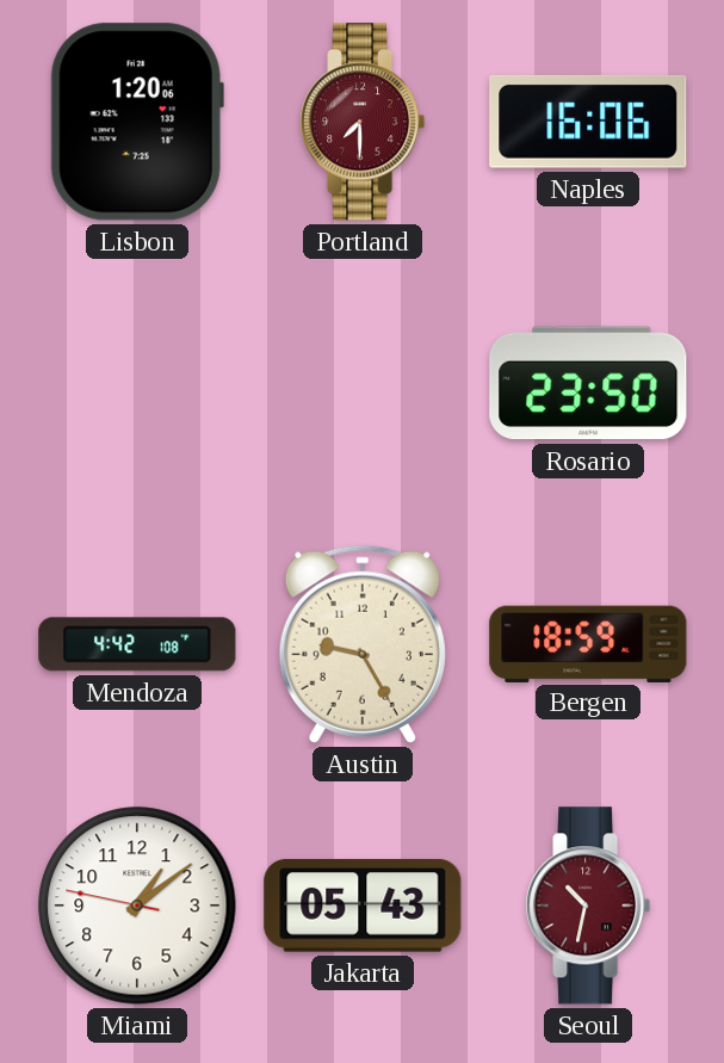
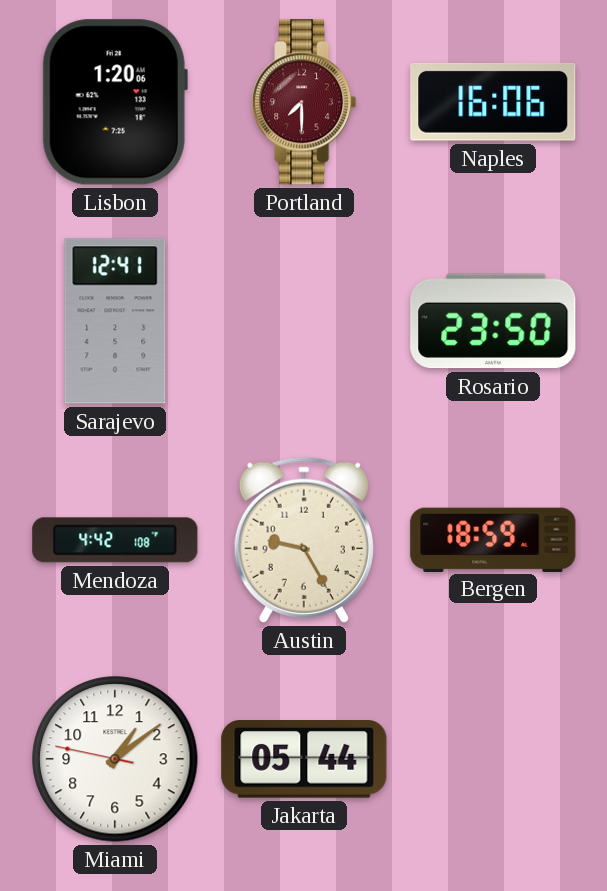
Sarajevo: none -> 12:41 (115, 321)
Jakarta: 05:43 -> 05:44 (304, 759)
Seoul: 10:32 -> none (588, 906)
